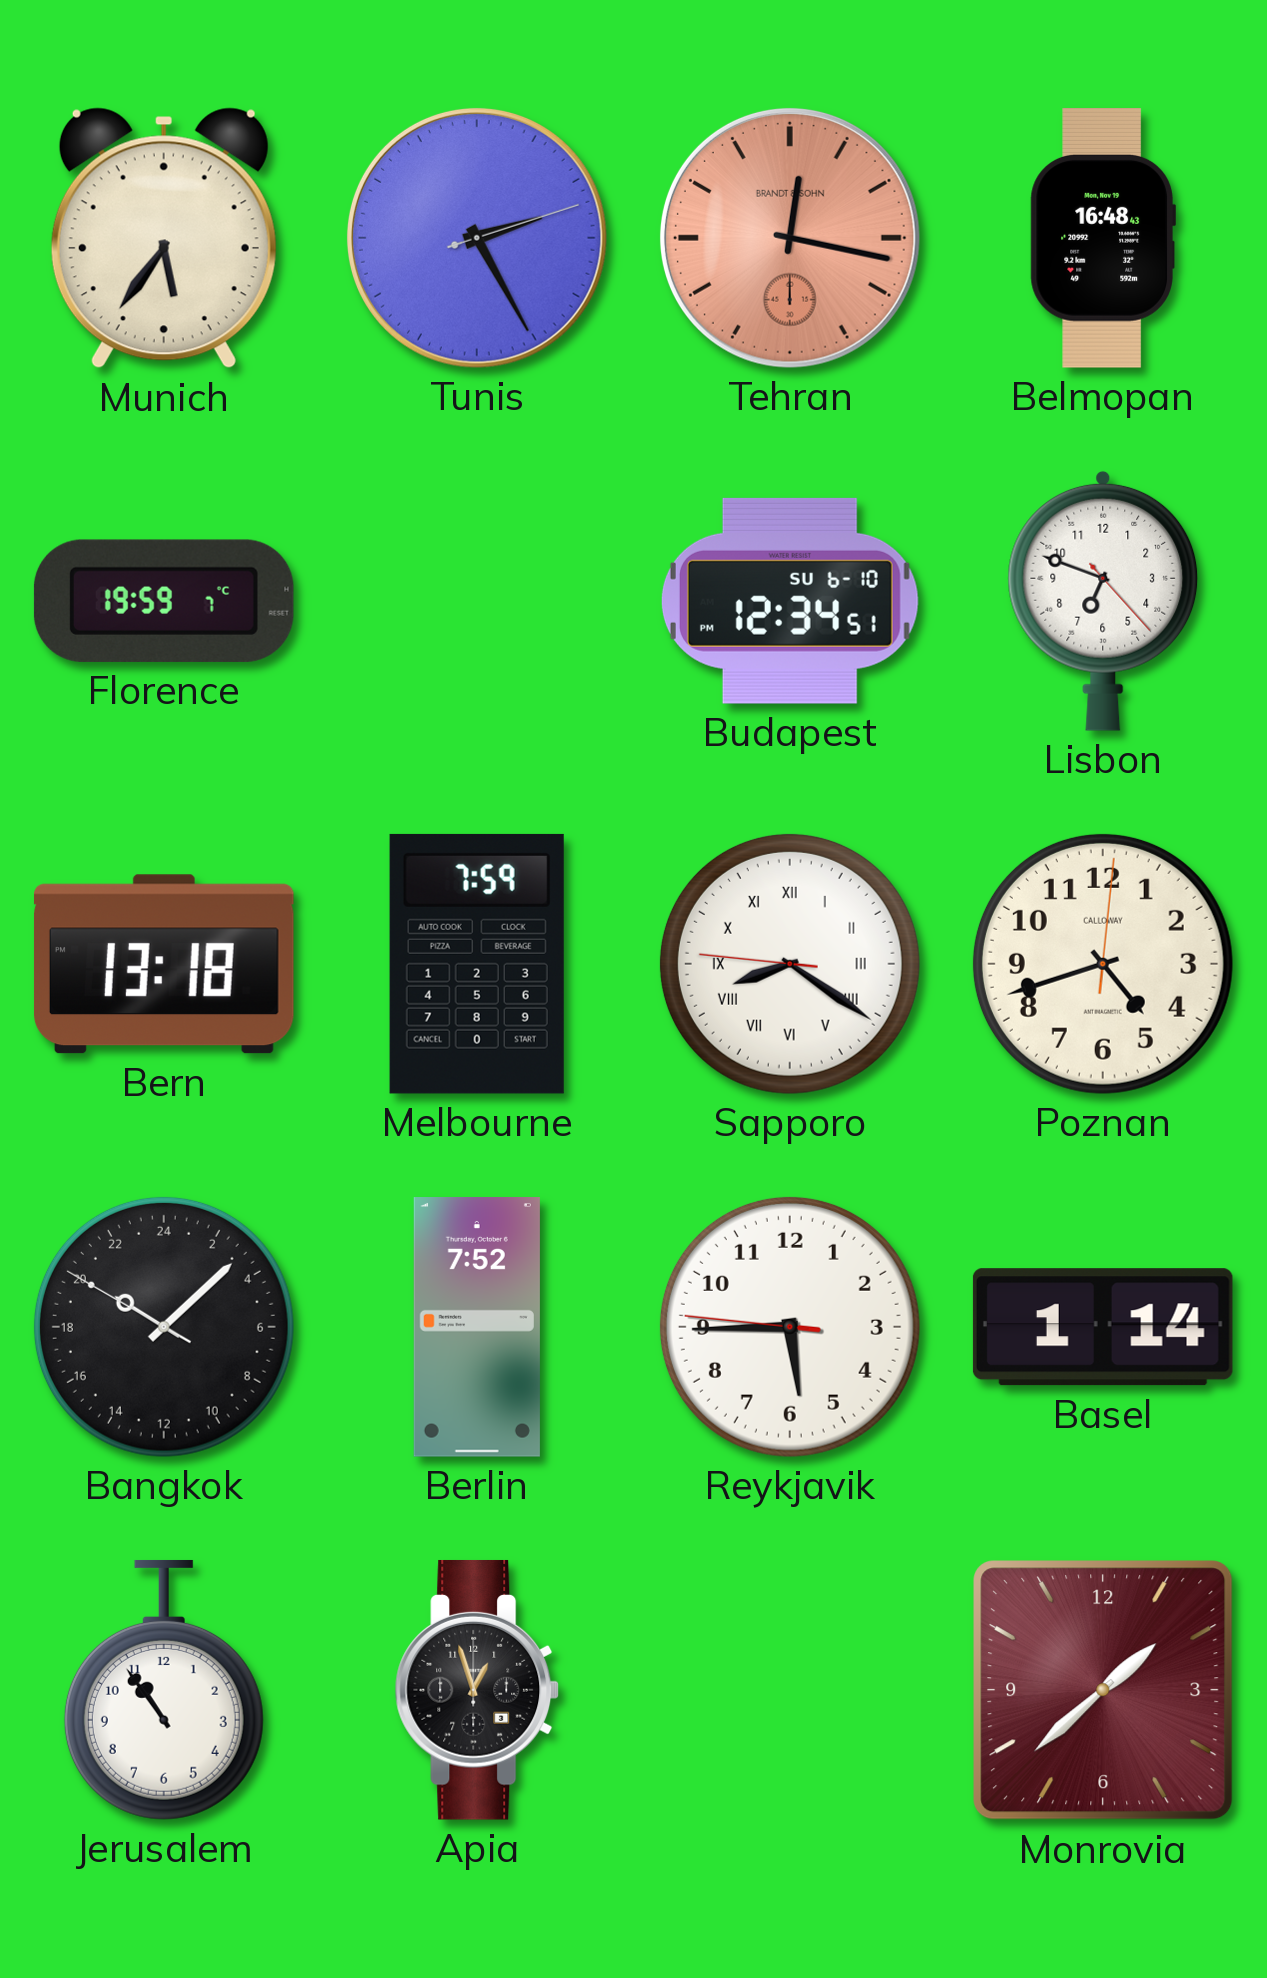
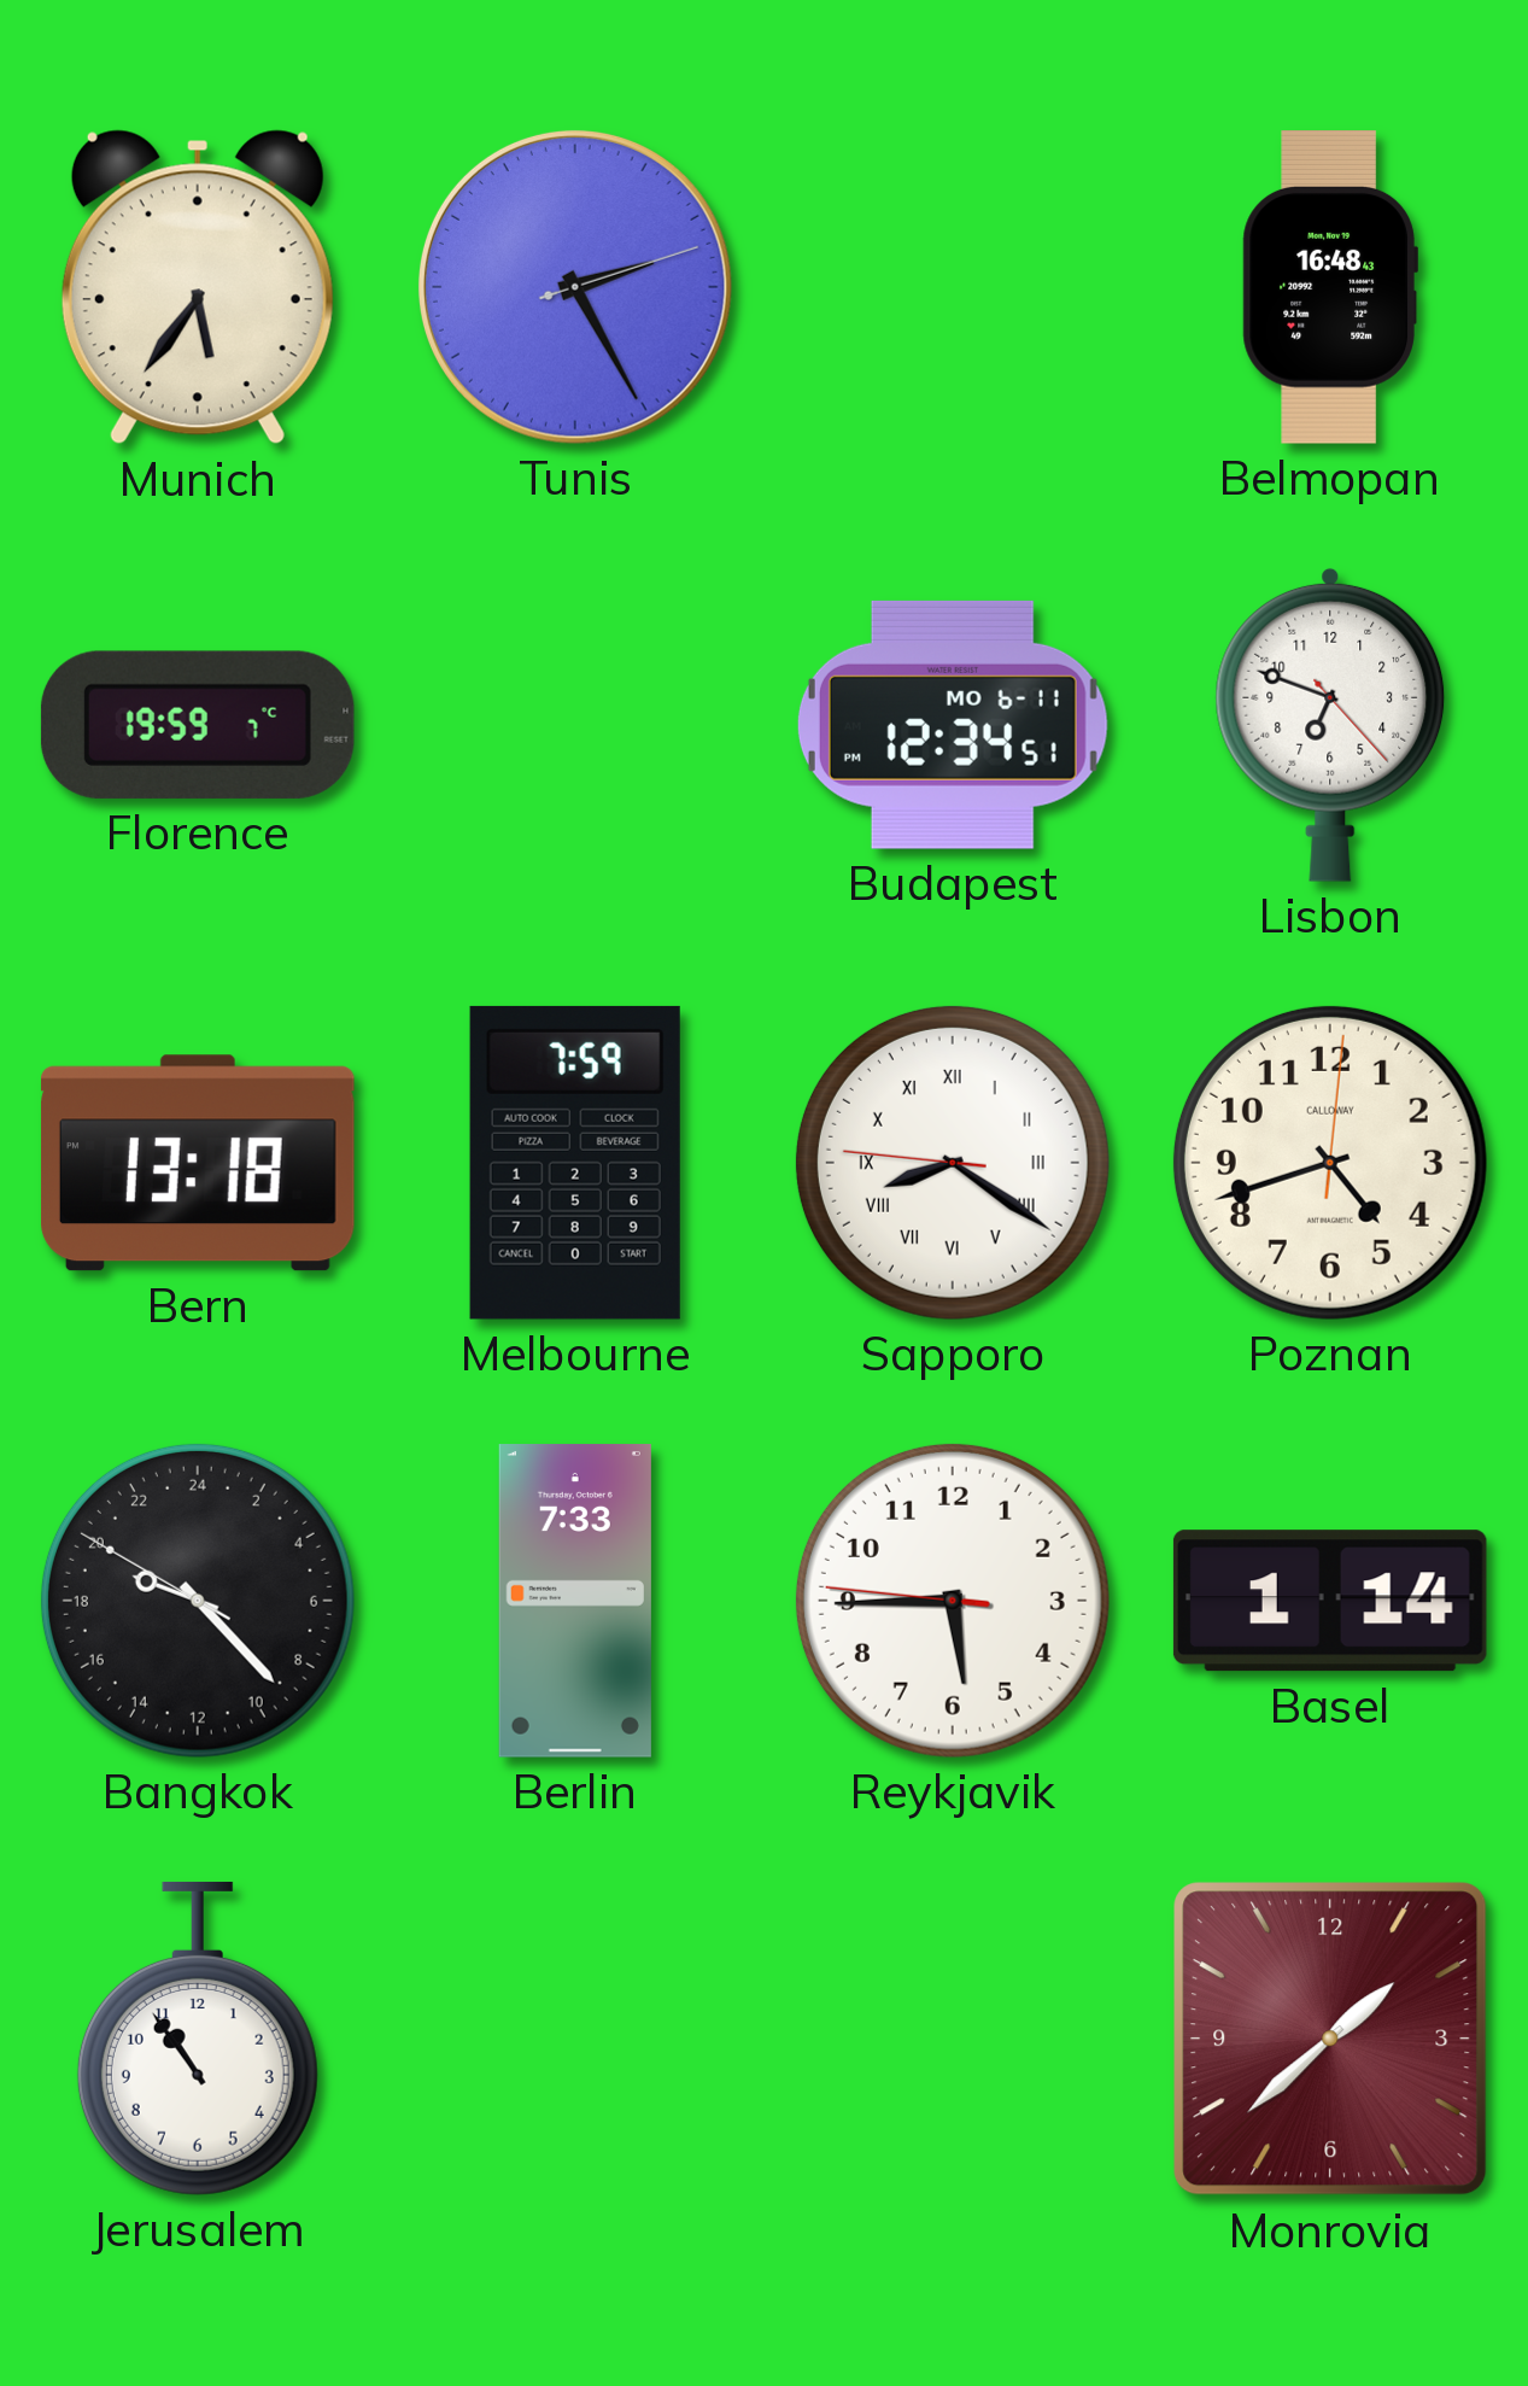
Tehran: 12:17 -> none (790, 238)
Budapest date: SU 6-10 -> MO 6-11 (953, 725)
Bangkok: 20:07 -> 19:22 (198, 1601)
Berlin: 7:52 -> 7:33 (575, 1601)
Apia: 12:57 -> none (477, 1690)
